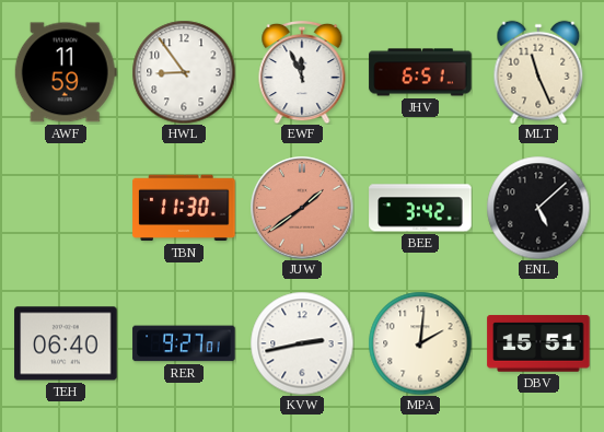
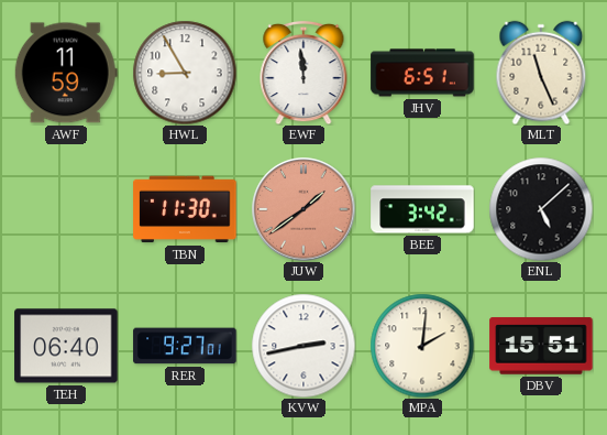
HWL: 8:54 -> 8:55 (185, 73)
EWF: 11:56 -> 11:59 (304, 73)
